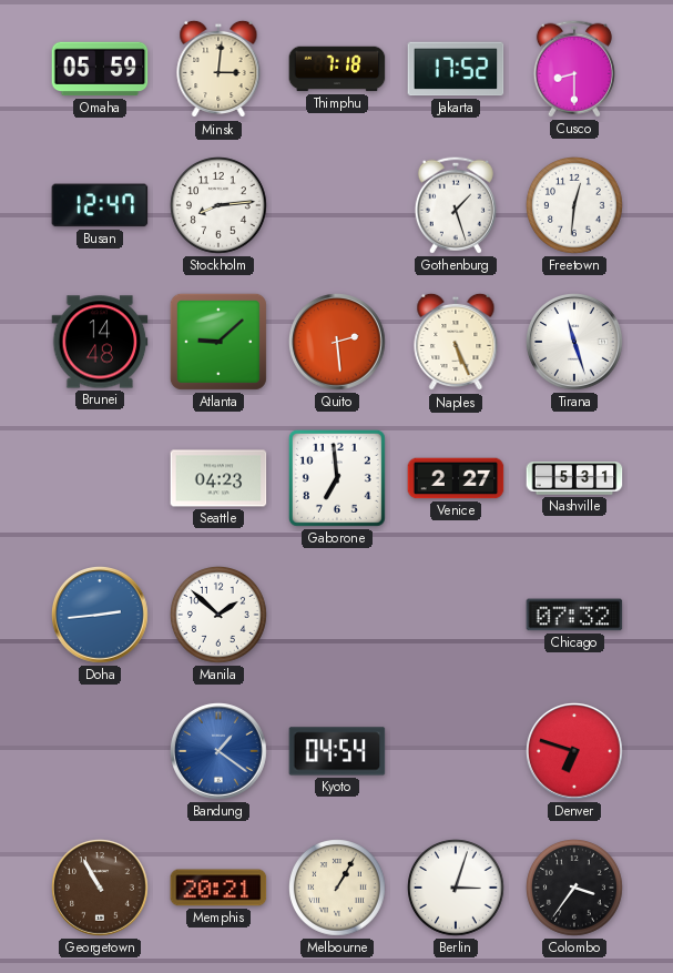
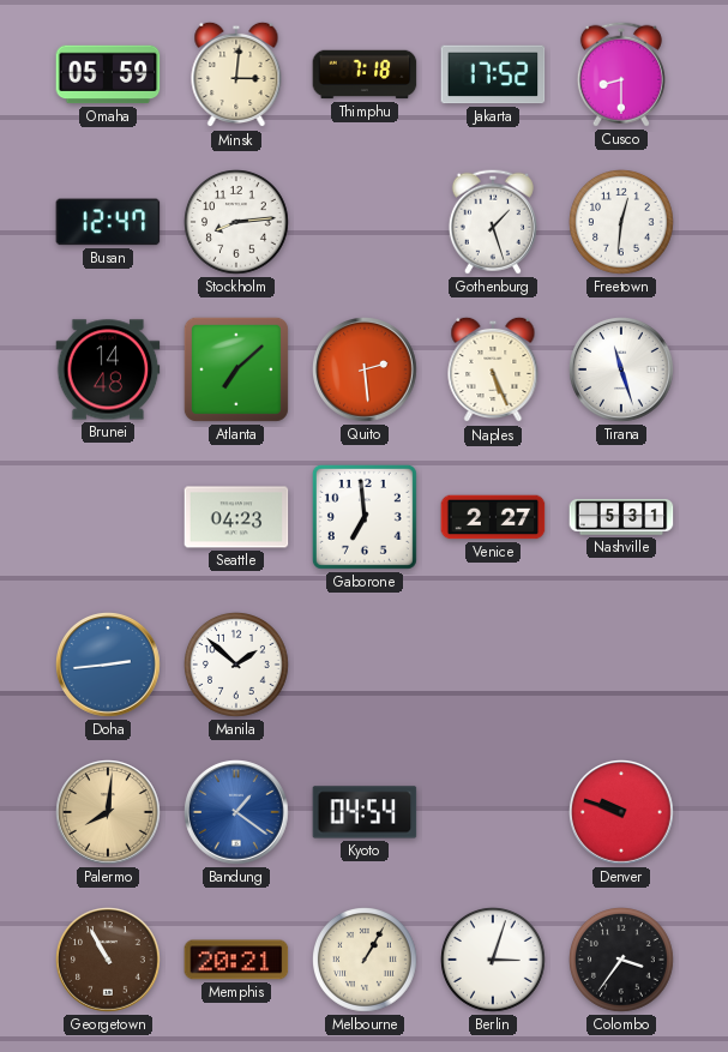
Atlanta: 9:08 -> 7:08 (236, 369)
Chicago: 07:32 -> none (574, 615)
Palermo: none -> 8:01 (108, 812)
Denver: 6:48 -> 9:48 (621, 812)
